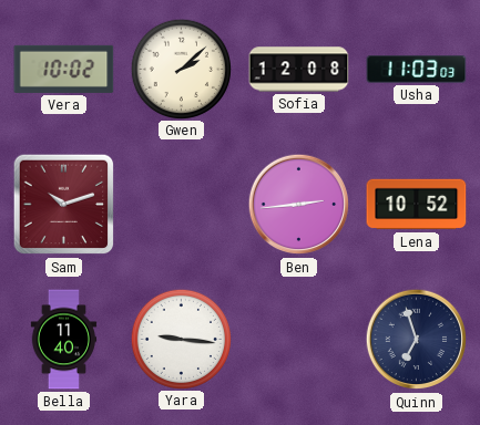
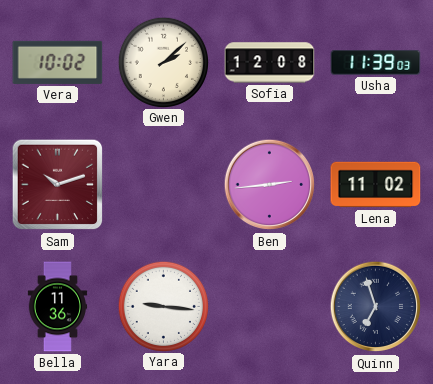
Usha: 11:03 -> 11:39 (376, 63)
Lena: 10:52 -> 11:02 (376, 185)
Bella: 11:40 -> 11:36 (58, 307)
